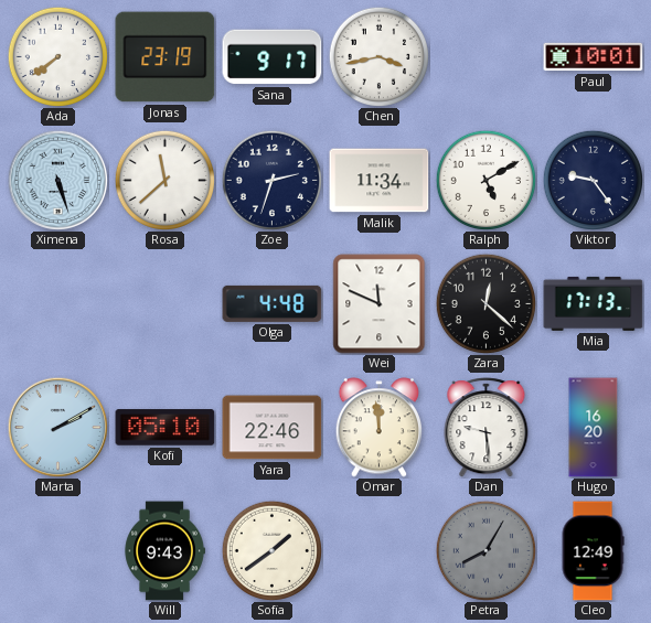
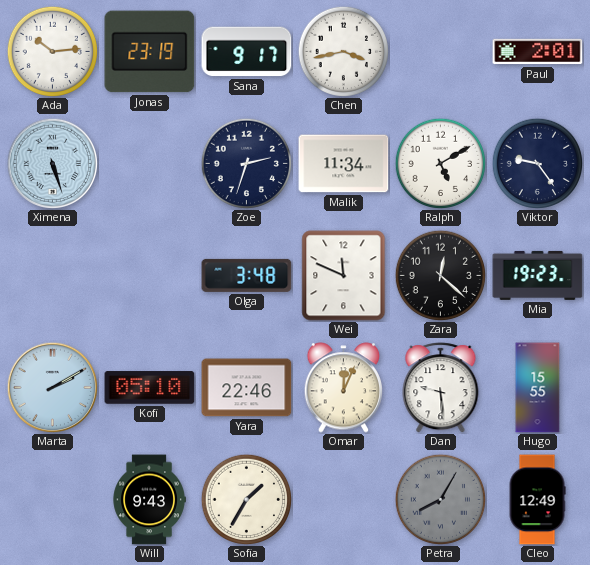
Ada: 7:39 -> 10:14 (52, 51)
Paul: 10:01 -> 2:01 (538, 52)
Rosa: 11:38 -> none (164, 180)
Olga: 4:48 -> 3:48 (247, 275)
Mia: 17:13 -> 19:23 (538, 275)
Omar: 11:59 -> 12:04 (344, 388)
Hugo: 16:20 -> 15:55 (538, 388)
Sofia: 1:39 -> 1:35 (246, 499)
